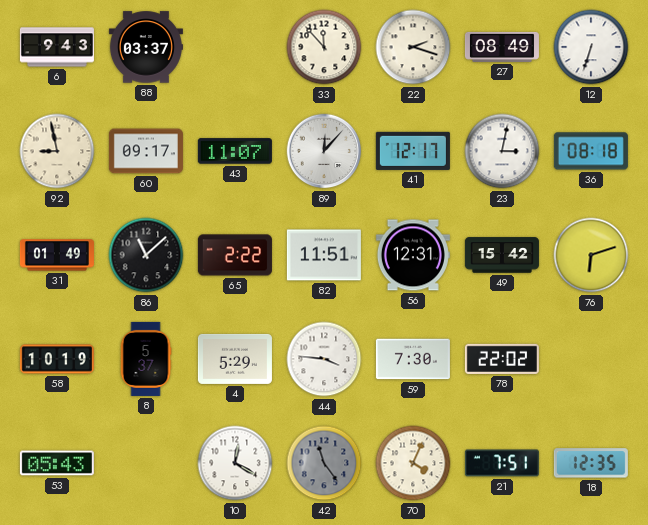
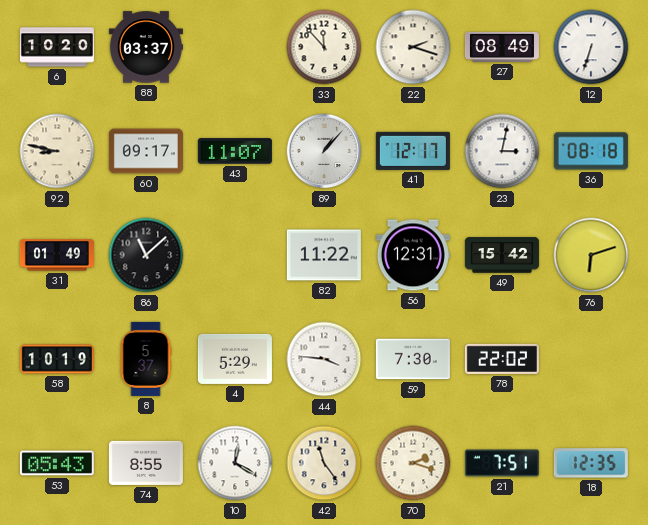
6: 9:43 -> 10:20 (57, 47)
92: 8:58 -> 8:47 (57, 151)
89: 12:07 -> 1:07 (324, 151)
65: 2:22 -> none (235, 255)
82: 11:51 -> 11:22 (324, 255)
74: none -> 8:55 (146, 463)
42 dial: grey -> cream (324, 463)
70: 4:04 -> 2:18 (413, 463)
